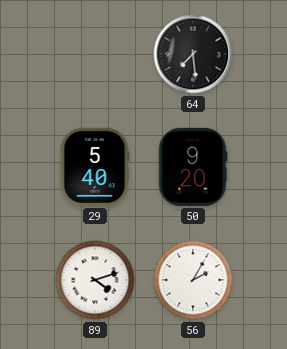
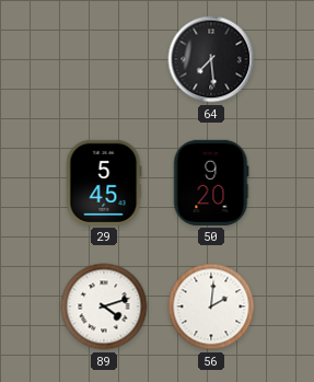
29: 5:40 -> 5:45 (104, 183)
56: 2:05 -> 2:01 (211, 306)
